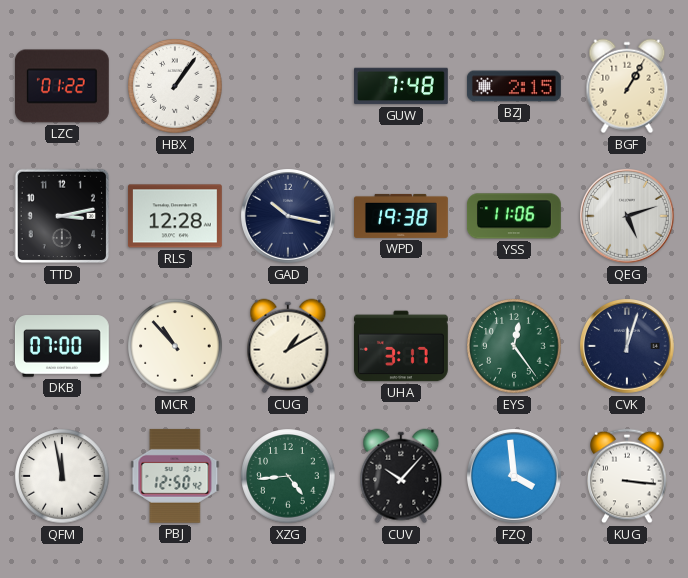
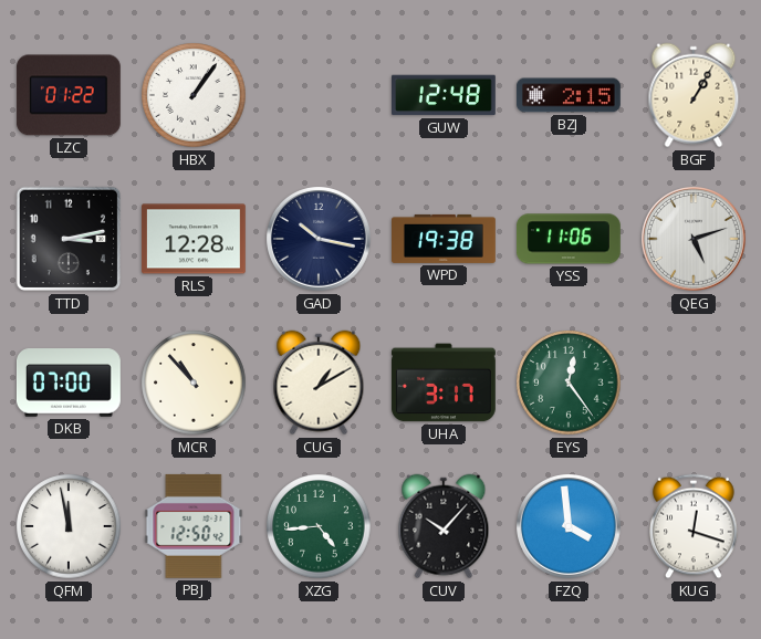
GUW: 7:48 -> 12:48 (445, 95)
CVK: 12:03 -> none (628, 347)
KUG: 3:16 -> 12:18 (694, 526)
